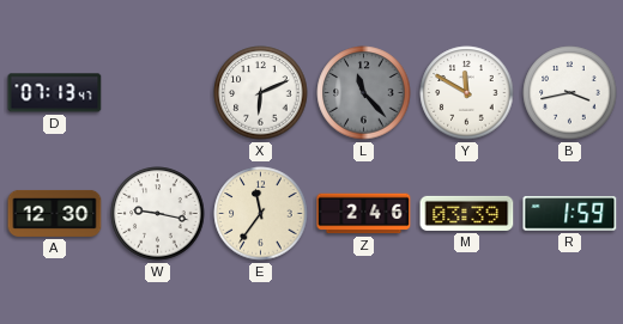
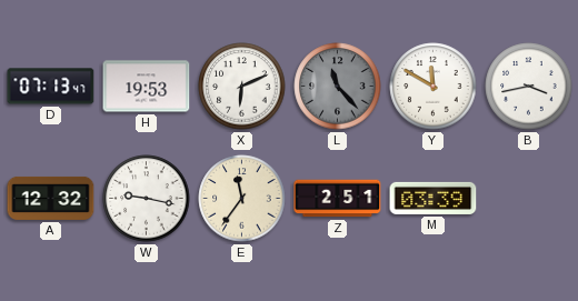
H: none -> 19:53 (147, 87)
A: 12:30 -> 12:32 (51, 198)
Z: 2:46 -> 2:51 (338, 199)
R: 1:59 -> none (570, 214)
